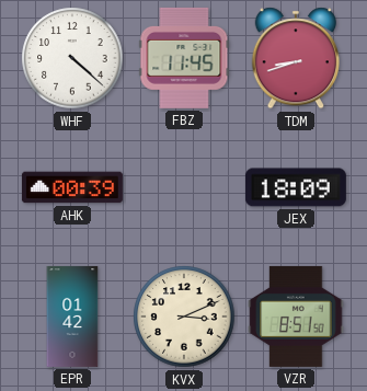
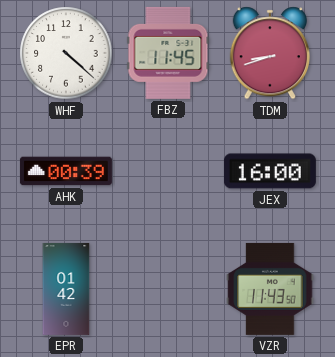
JEX: 18:09 -> 16:00 (270, 171)
KVX: 3:11 -> none (184, 317)
VZR: 8:51 -> 11:43 (270, 289)
